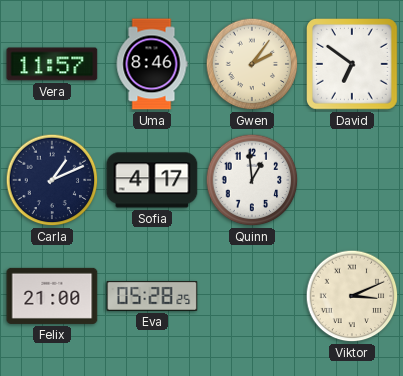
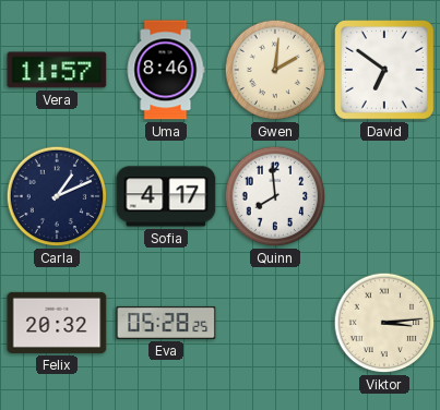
Gwen: 2:06 -> 2:01 (275, 70)
Quinn: 12:59 -> 7:59 (275, 196)
Felix: 21:00 -> 20:32 (57, 323)
Viktor: 3:11 -> 3:14 (384, 323)
